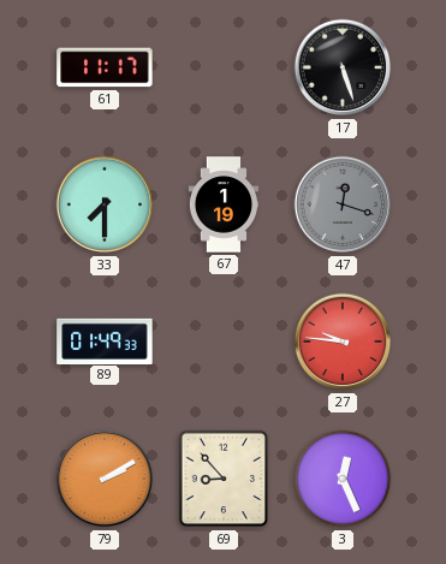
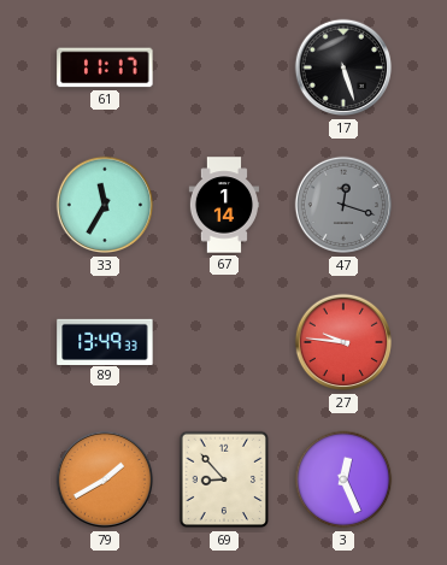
33: 7:30 -> 11:35 (105, 205)
67: 1:19 -> 1:14 (223, 205)
89: 01:49 -> 13:49 (105, 341)
79: 2:10 -> 1:40 (105, 479)
